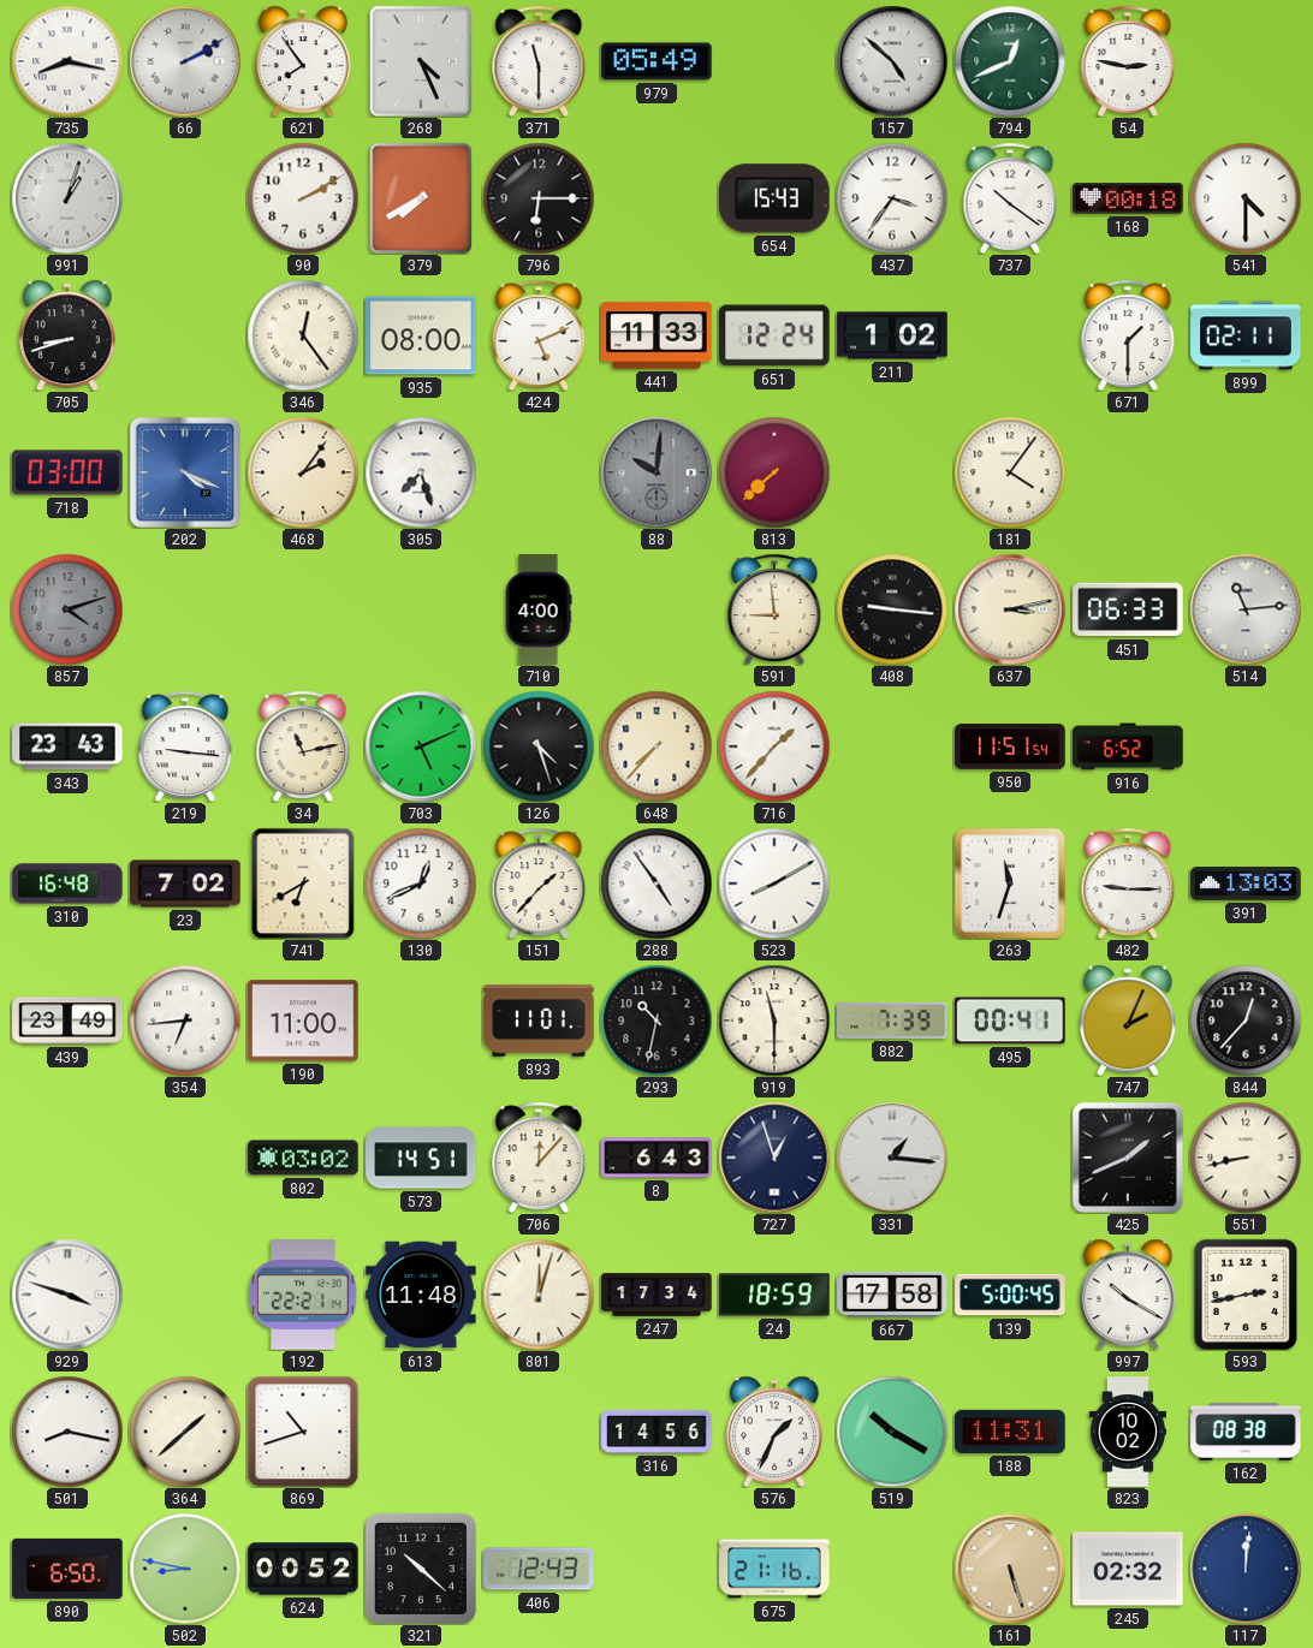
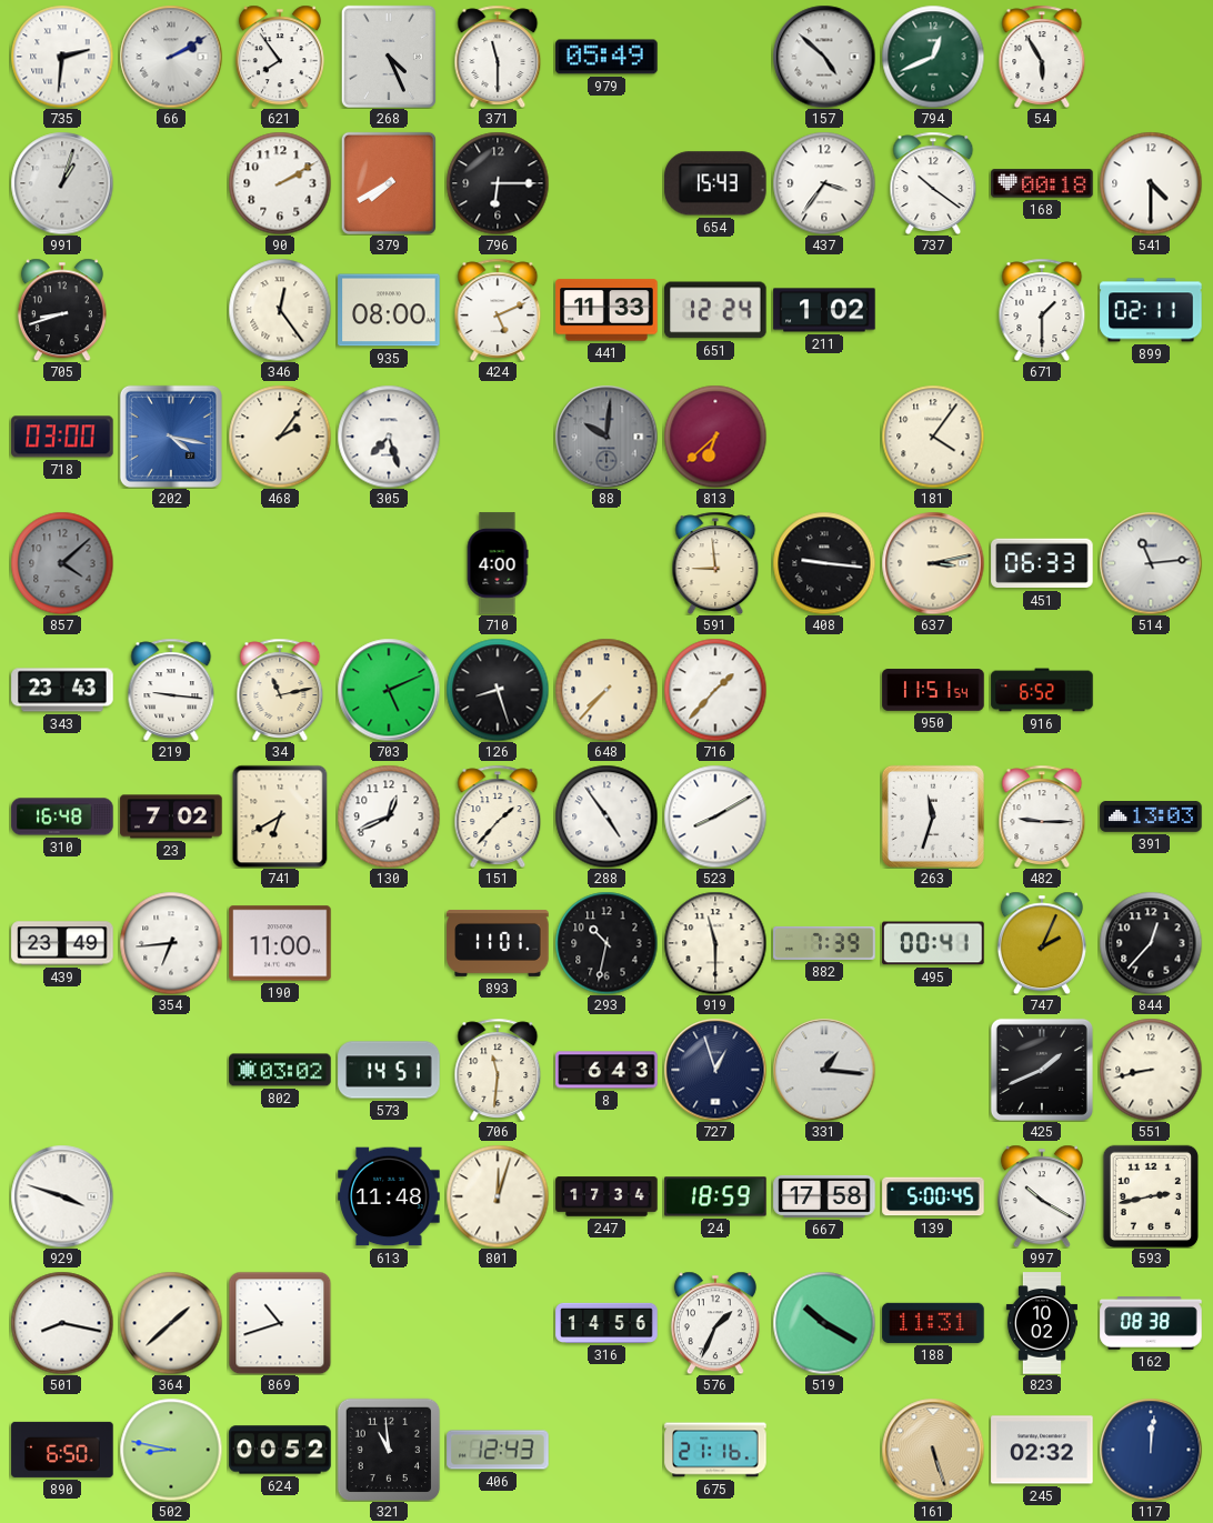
735: 8:17 -> 2:31 (62, 57)
54: 2:47 -> 5:55 (1042, 56)
202: 4:19 -> 4:17 (171, 437)
813: 7:38 -> 6:38 (715, 437)
857: 4:12 -> 4:08 (62, 563)
126: 4:27 -> 8:27 (498, 690)
706: 12:07 -> 11:31 (498, 1069)
192: 22:21 -> none (303, 1295)
321: 10:22 -> 10:59 (388, 1449)
